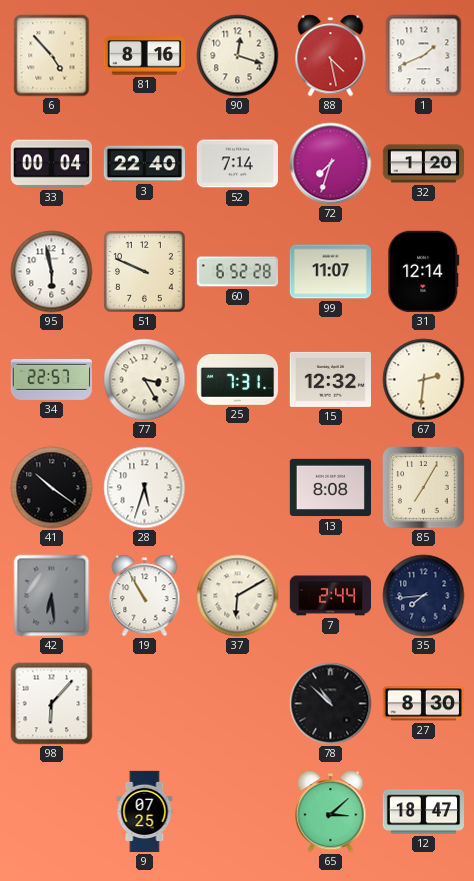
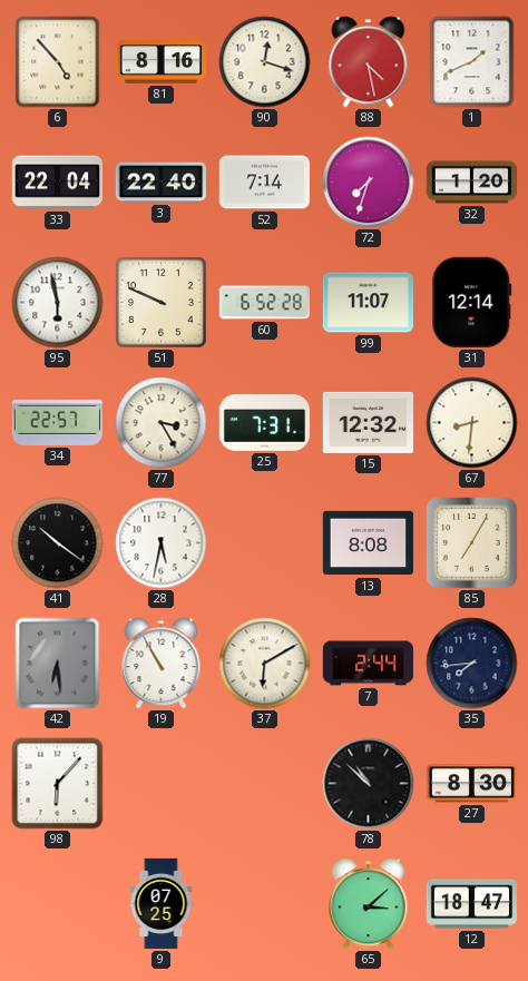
33: 00:04 -> 22:04 (57, 183)
67: 2:31 -> 8:31 (472, 423)
28: 5:33 -> 5:32 (162, 543)
